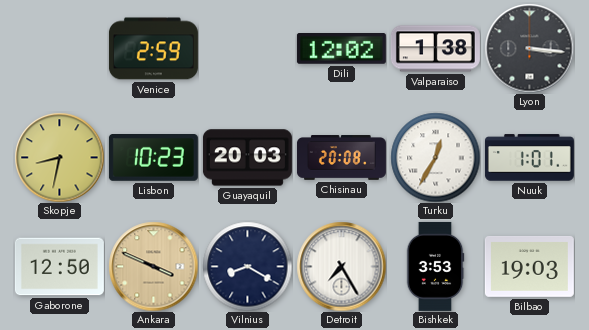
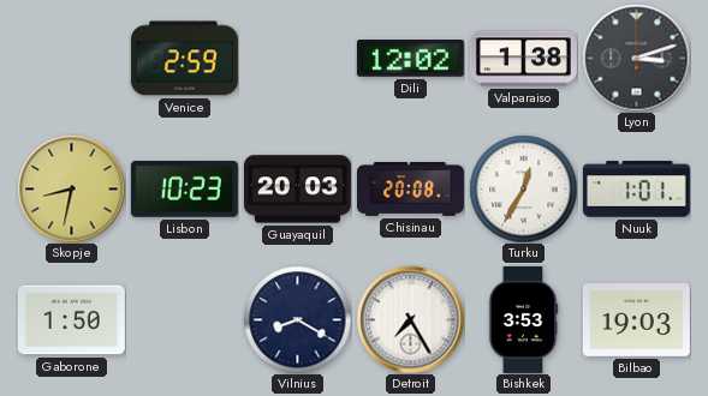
Lyon: 3:16 -> 3:12 (636, 58)
Gaborone: 12:50 -> 1:50 (71, 320)
Ankara: 3:49 -> none (153, 266)
